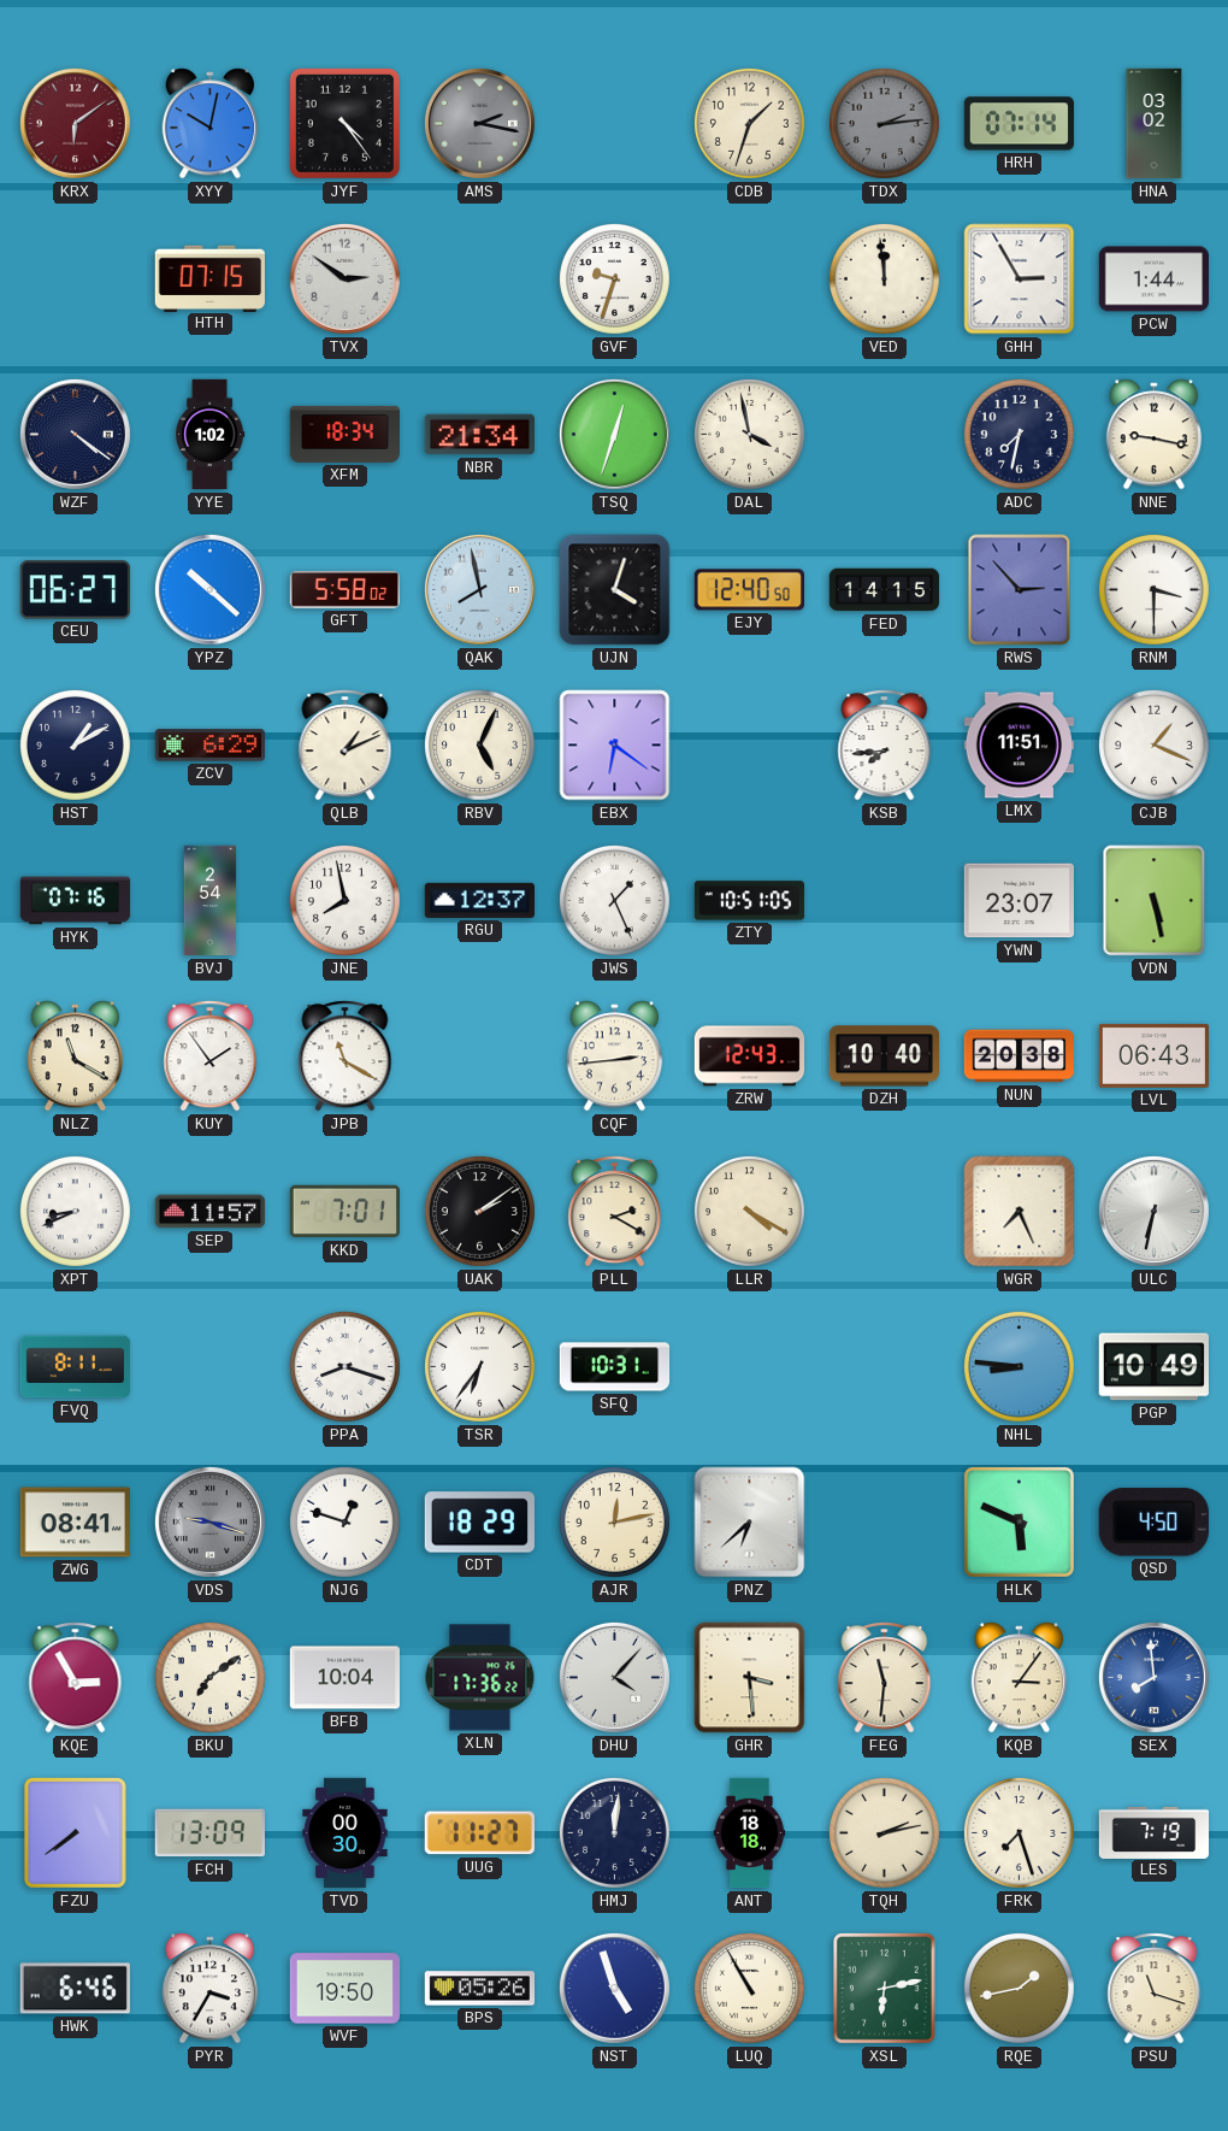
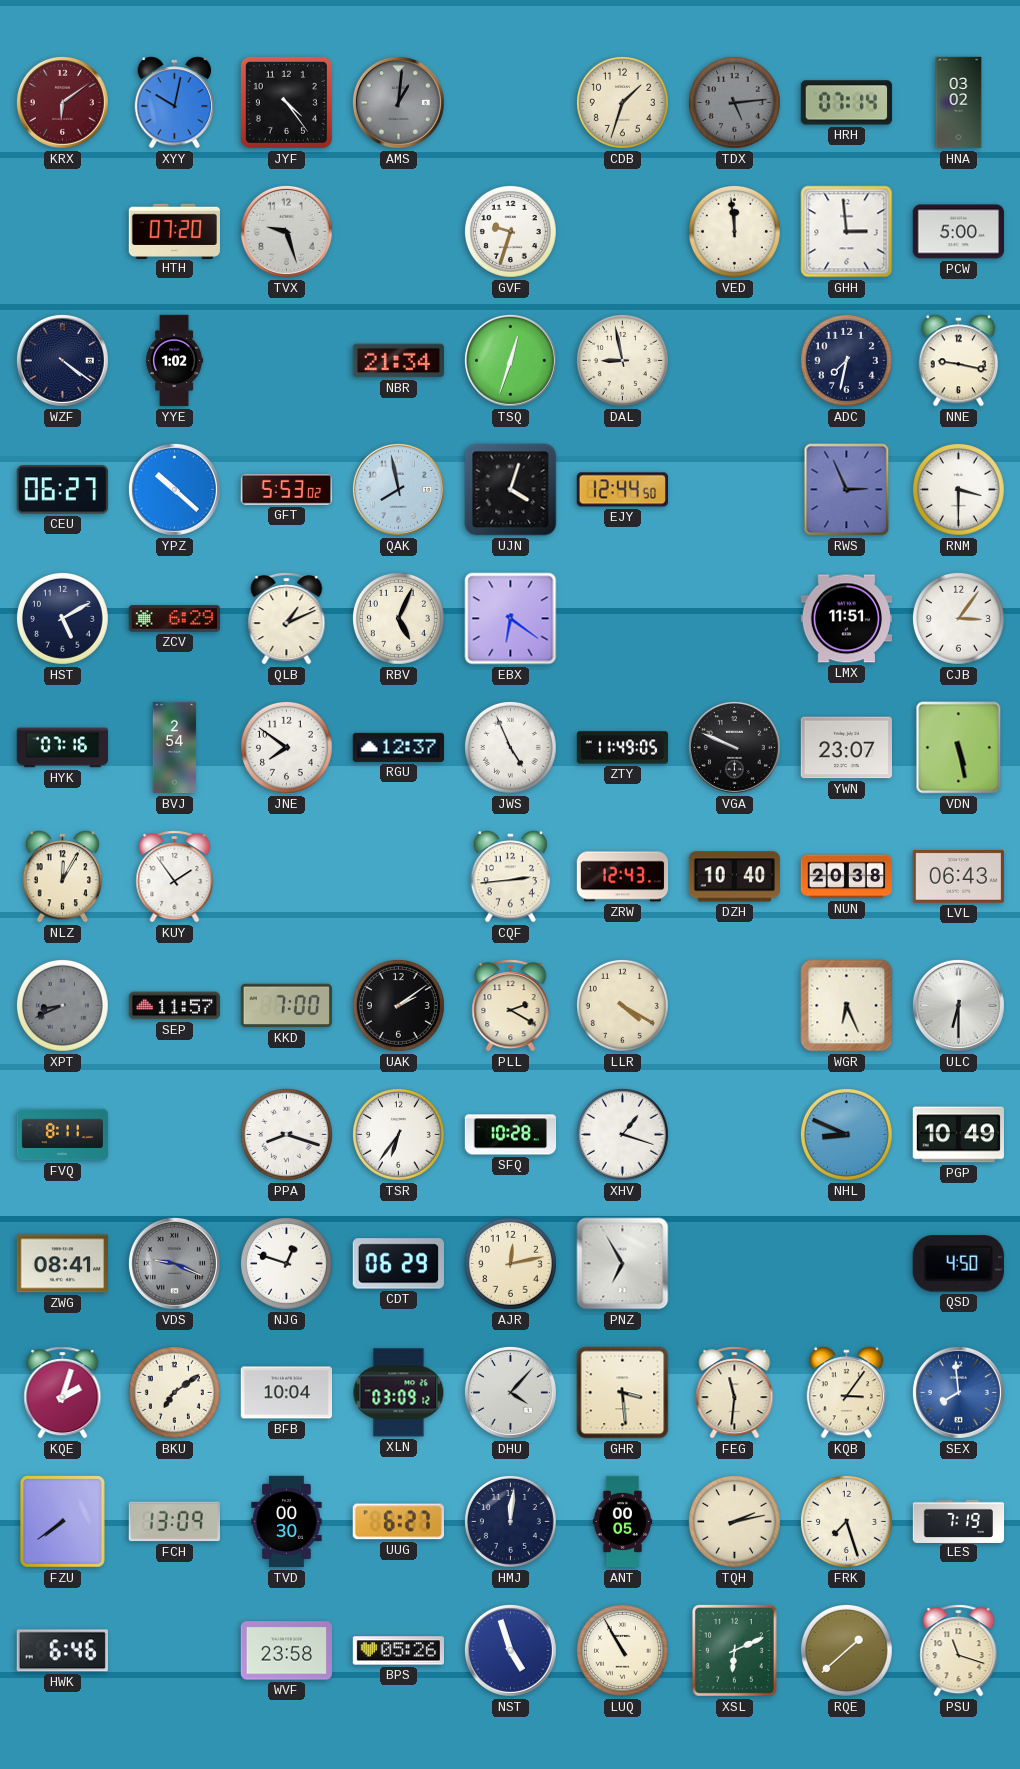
AMS: 2:17 -> 1:01 (398, 102)
TDX: 2:14 -> 5:14 (734, 102)
HTH: 07:15 -> 07:20 (174, 231)
TVX: 2:51 -> 9:27 (286, 231)
GHH: 2:55 -> 2:59 (847, 232)
PCW: 1:44 -> 5:00 (958, 232)
XFM: 18:34 -> none (344, 434)
DAL: 3:58 -> 8:58 (622, 360)
GFT: 5:58 -> 5:53 (286, 490)
EJY: 12:40 -> 12:44 (622, 490)
FED: 14:15 -> none (885, 590)
RWS: 2:53 -> 2:56 (847, 490)
HST: 1:10 -> 5:10 (62, 618)
KSB: 7:44 -> none (885, 746)
CJB: 1:19 -> 3:06 (958, 618)
JNE: 7:58 -> 7:51 (286, 747)
JWS: 1:26 -> 4:56 (510, 747)
ZTY: 10:51 -> 11:49 (623, 748)
VGA: none -> 9:49 (734, 747)
NLZ: 11:20 -> 12:05 (63, 877)
JPB: 11:20 -> none (346, 1056)
XPT dial: white -> grey (62, 1005)
KKD: 7:01 -> 7:00 (286, 1006)
WGR: 7:26 -> 6:26 (847, 1006)
ULC: 6:32 -> 6:30 (958, 1005)
SFQ: 10:31 -> 10:28 (511, 1135)
XHV: none -> 1:18 (622, 1134)
NHL: 8:46 -> 8:49 (846, 1134)
VDS: 9:18 -> 9:19 (174, 1263)
CDT: 18:29 -> 06:29 (398, 1264)
PNZ: 6:38 -> 6:55 (623, 1264)
HLK: 5:49 -> none (1019, 1521)
KQE: 2:55 -> 2:03 (63, 1393)
XLN: 17:36 -> 03:09 (399, 1393)
UUG: 11:27 -> 6:27 (398, 1522)
ANT: 18:18 -> 00:05 (623, 1522)
PYR: 3:35 -> none (211, 1989)
WVF: 19:50 -> 23:58 (286, 1651)
XSL: 6:13 -> 6:11 (734, 1650)
RQE: 1:43 -> 1:38 (846, 1650)
